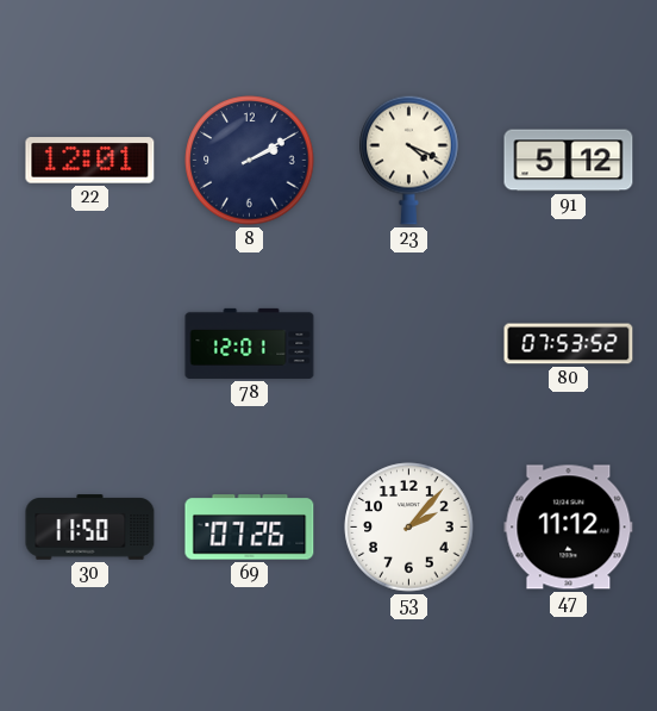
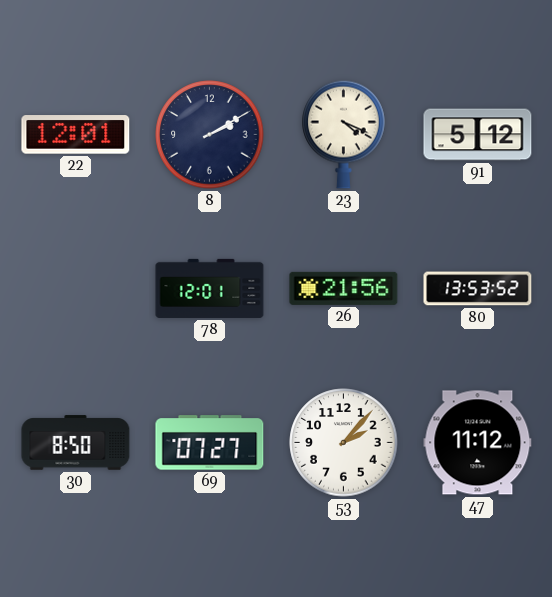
26: none -> 21:56 (344, 288)
80: 07:53 -> 13:53 (478, 289)
30: 11:50 -> 8:50 (76, 443)
69: 07:26 -> 07:27 (210, 443)
